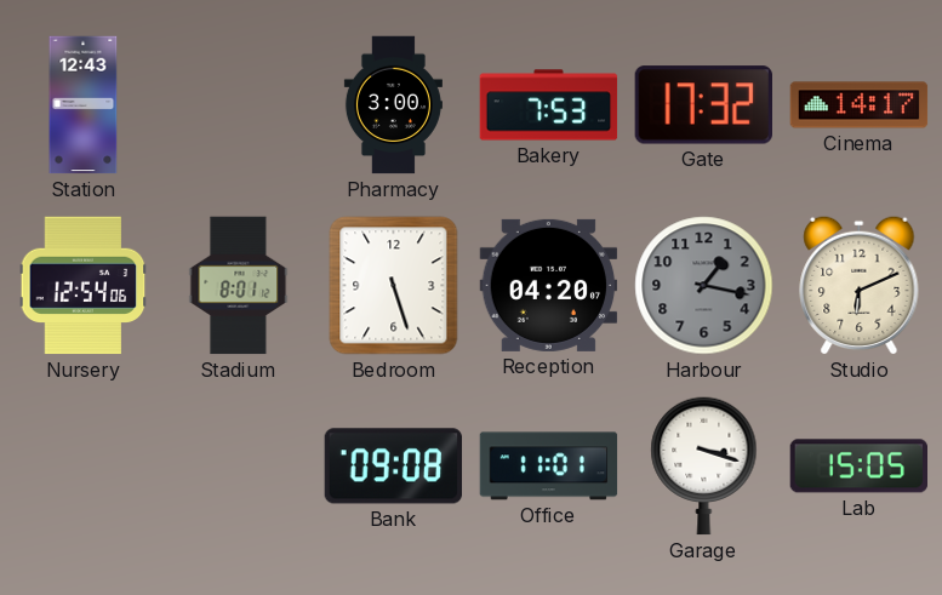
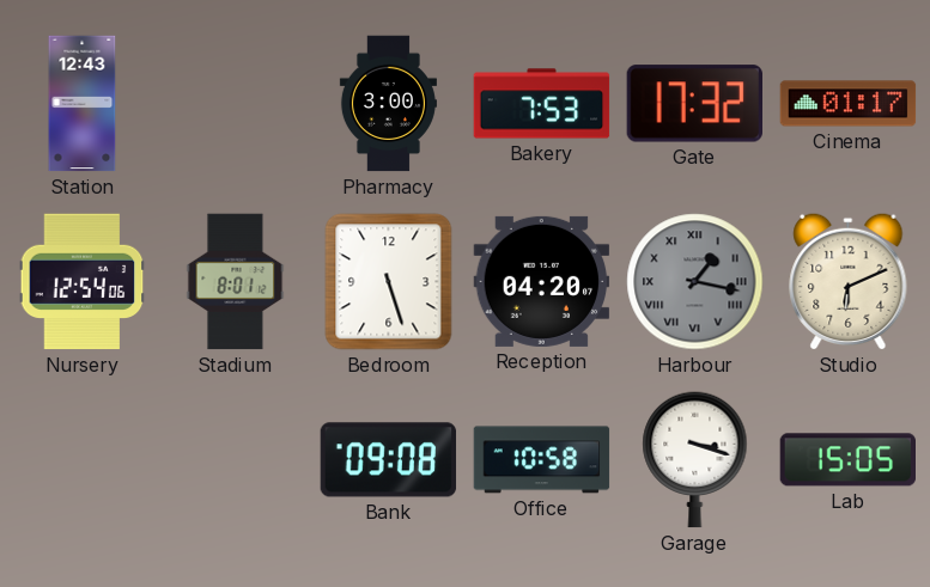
Cinema: 14:17 -> 01:17 (849, 104)
Harbour numerals: Arabic -> Roman (695, 282)
Office: 11:01 -> 10:58 (542, 460)
